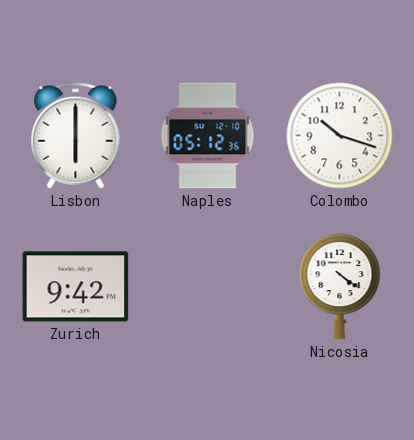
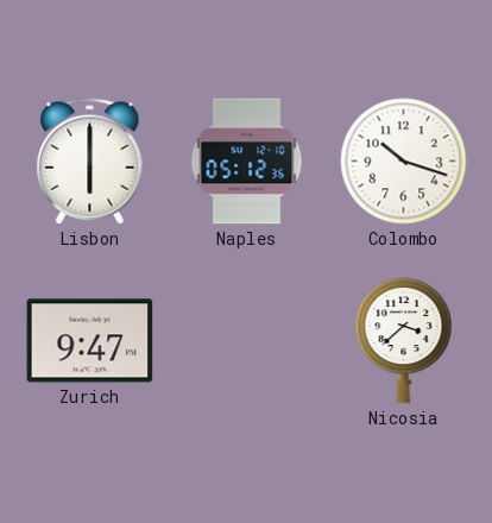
Zurich: 9:42 -> 9:47 (90, 341)
Nicosia: 4:21 -> 3:38 (404, 341)
